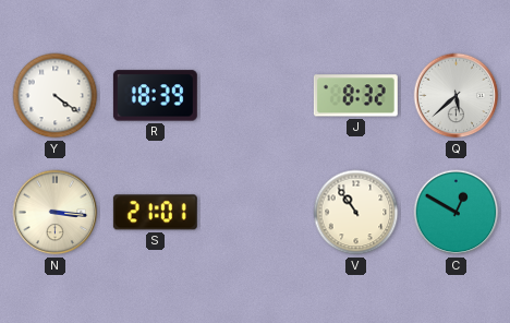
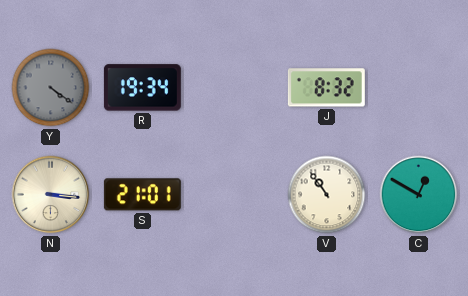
Y dial: white -> grey (51, 88)
R: 18:39 -> 19:34 (142, 88)
Q: 5:38 -> none (457, 96)
